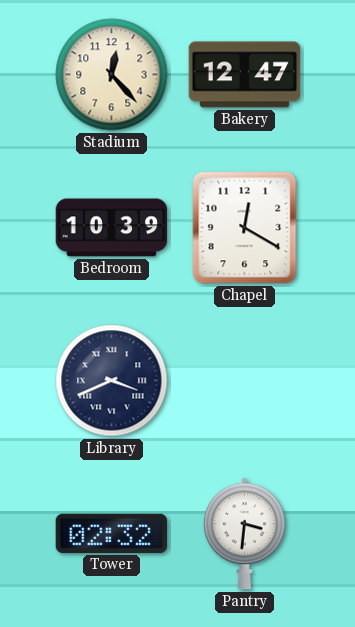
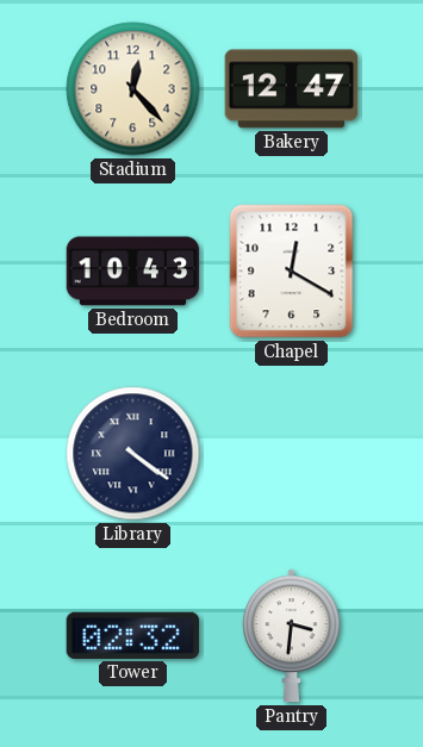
Bedroom: 10:39 -> 10:43 (133, 272)
Library: 3:41 -> 4:21 (133, 454)
